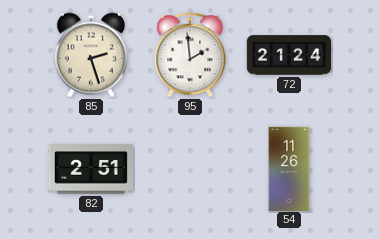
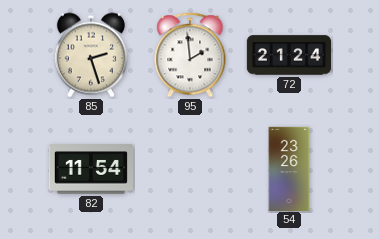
82: 2:51 -> 11:54 (91, 169)
54: 11:26 -> 23:26 (289, 168)
